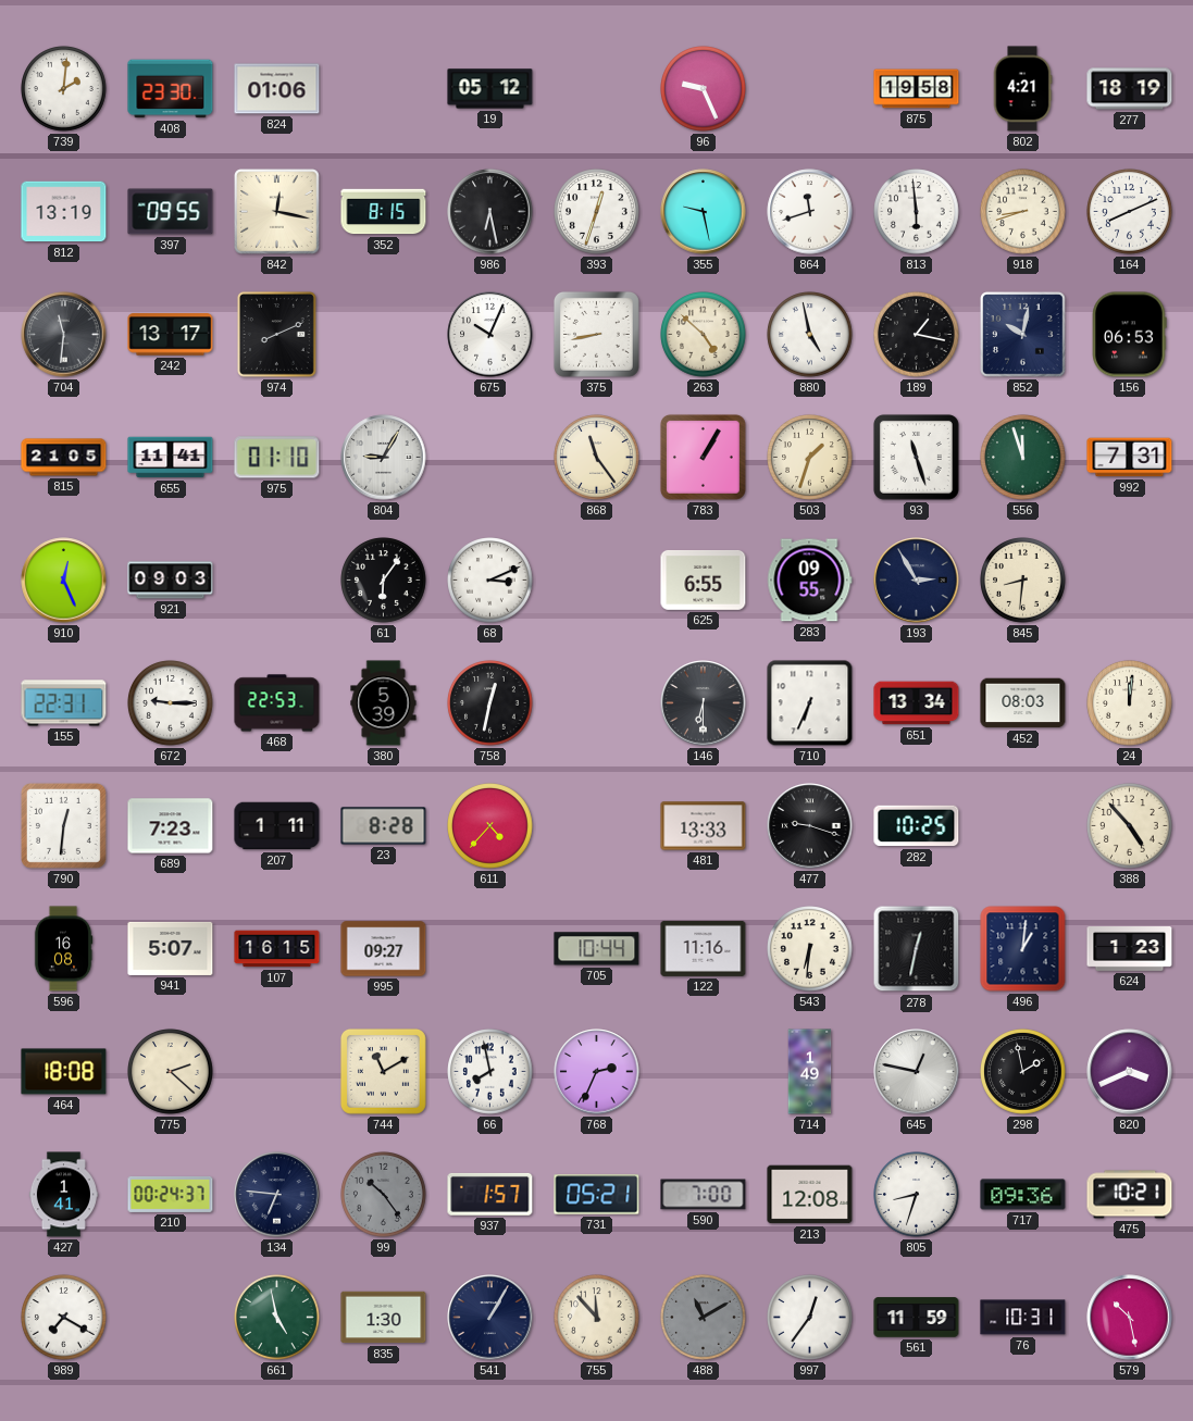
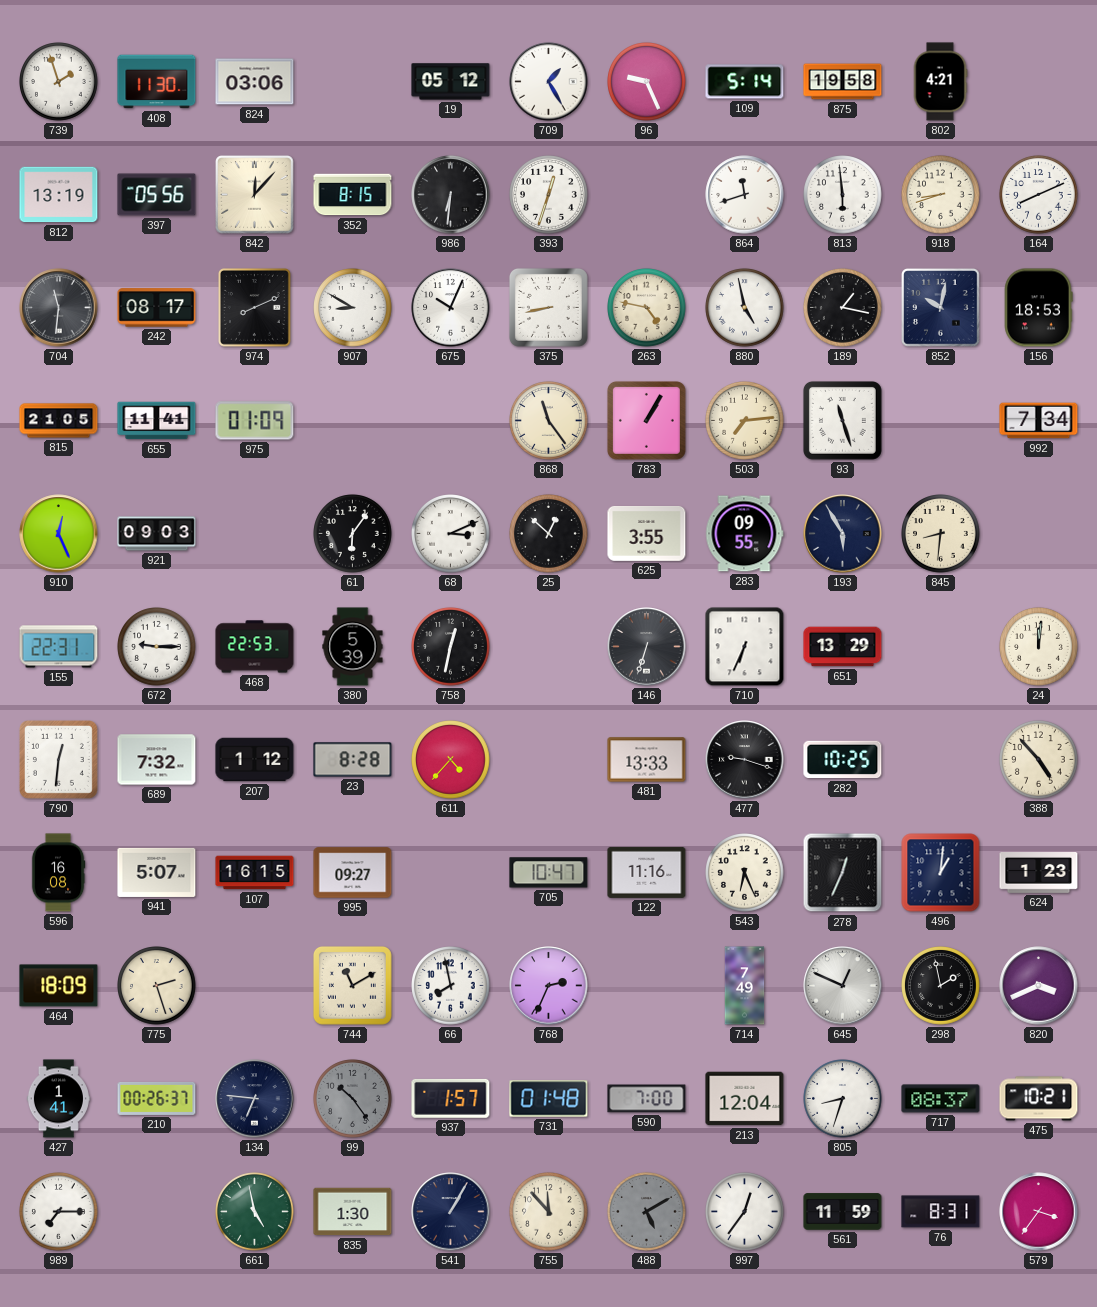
739: 2:01 -> 1:57 (59, 82)
408: 23:30 -> 11:30 (157, 82)
824: 01:06 -> 03:06 (255, 82)
709: none -> 1:25 (549, 82)
109: none -> 5:14 (745, 82)
277: 18:19 -> none (1130, 89)
397: 09:55 -> 05:56 (157, 195)
842: 12:17 -> 12:07 (255, 195)
986: 6:28 -> 6:31 (451, 195)
355: 9:28 -> none (704, 212)
242: 13:17 -> 08:17 (157, 308)
907: none -> 8:50 (353, 308)
263: 4:52 -> 4:47 (647, 308)
156: 06:53 -> 18:53 (1039, 308)
975: 01:10 -> 01:09 (255, 421)
804: 9:05 -> none (384, 458)
503: 1:33 -> 7:14 (745, 421)
556: 11:57 -> none (1023, 458)
992: 7:31 -> 7:34 (1039, 421)
25: none -> 12:52 (549, 534)
625: 6:55 -> 3:55 (647, 533)
193: 2:55 -> 5:55 (843, 534)
146: 6:30 -> 6:33 (647, 647)
651: 13:34 -> 13:29 (843, 647)
452: 08:03 -> none (1023, 703)
689: 7:23 -> 7:32 (157, 760)
207: 1:11 -> 1:12 (255, 760)
705: 10:44 -> 10:47 (549, 873)
543: 6:31 -> 6:26 (745, 873)
278: 12:32 -> 12:34 (843, 873)
464: 18:08 -> 18:09 (59, 986)
775: 2:22 -> 2:27 (157, 986)
714: 1:49 -> 7:49 (745, 986)
645: 12:47 -> 12:49 (843, 986)
210: 00:24 -> 00:26 (157, 1098)
731: 05:21 -> 01:48 (549, 1099)
213: 12:08 -> 12:04 (745, 1099)
717: 09:36 -> 08:37 (941, 1099)
989: 7:20 -> 7:15 (59, 1212)
488: 11:10 -> 5:10 (647, 1212)
76: 10:31 -> 8:31 (941, 1212)
579: 10:28 -> 3:36 (1039, 1212)
